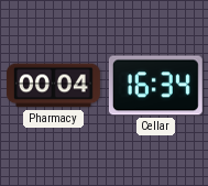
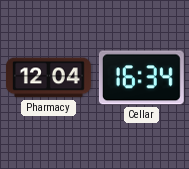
Pharmacy: 00:04 -> 12:04 (48, 78)
